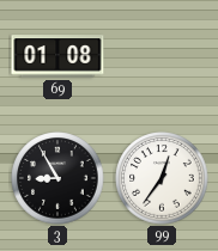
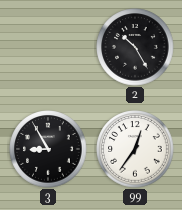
69: 01:08 -> none (57, 56)
2: none -> 10:25 (135, 47)
